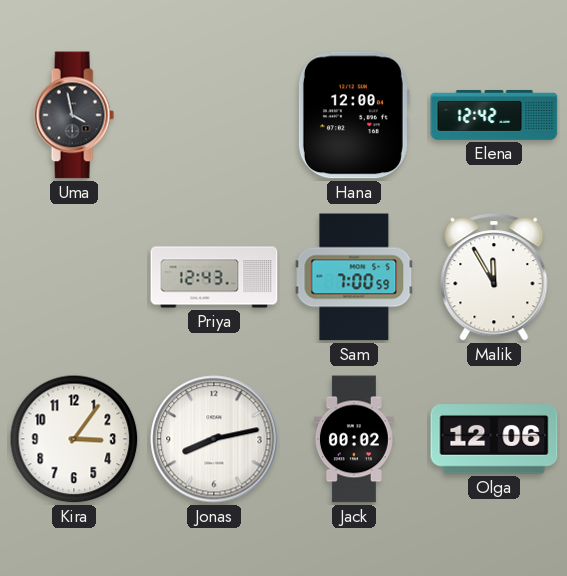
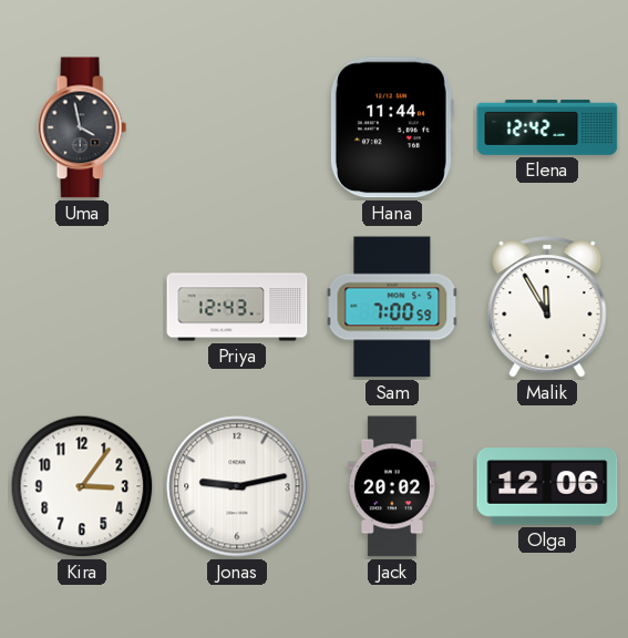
Hana: 12:00 -> 11:44 (391, 127)
Jonas: 8:13 -> 9:13 (237, 486)
Jack: 00:02 -> 20:02 (392, 486)
